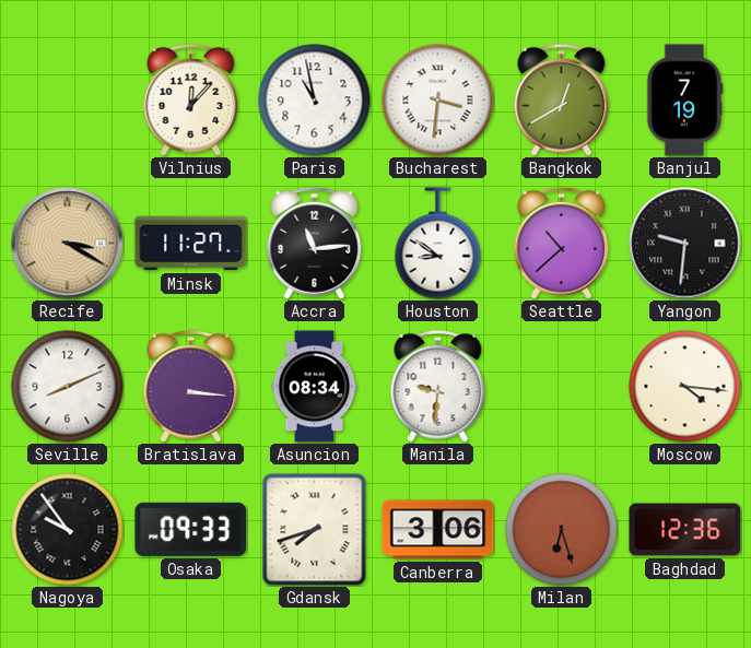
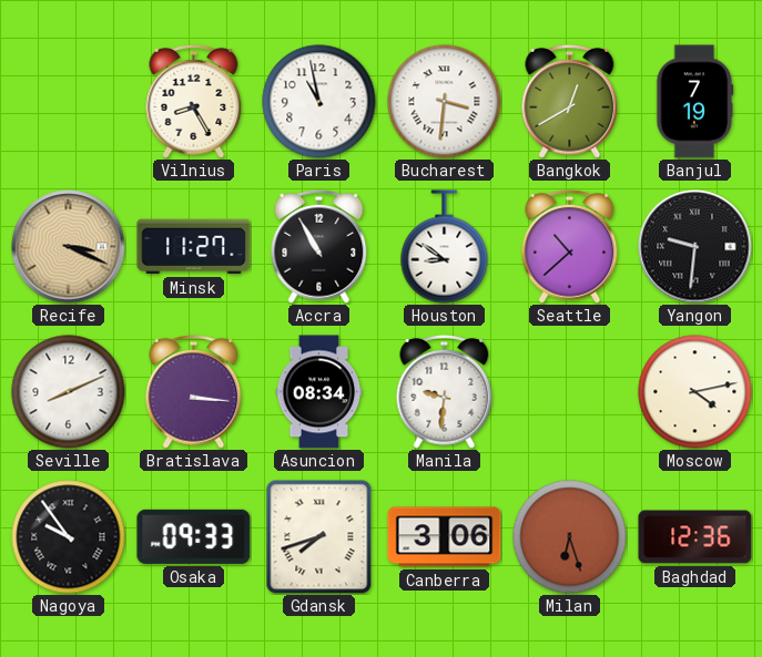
Vilnius: 12:07 -> 8:25 (194, 101)
Recife: 3:20 -> 3:19 (69, 247)
Accra: 11:14 -> 10:55 (319, 246)
Moscow: 4:16 -> 4:13 (695, 392)
